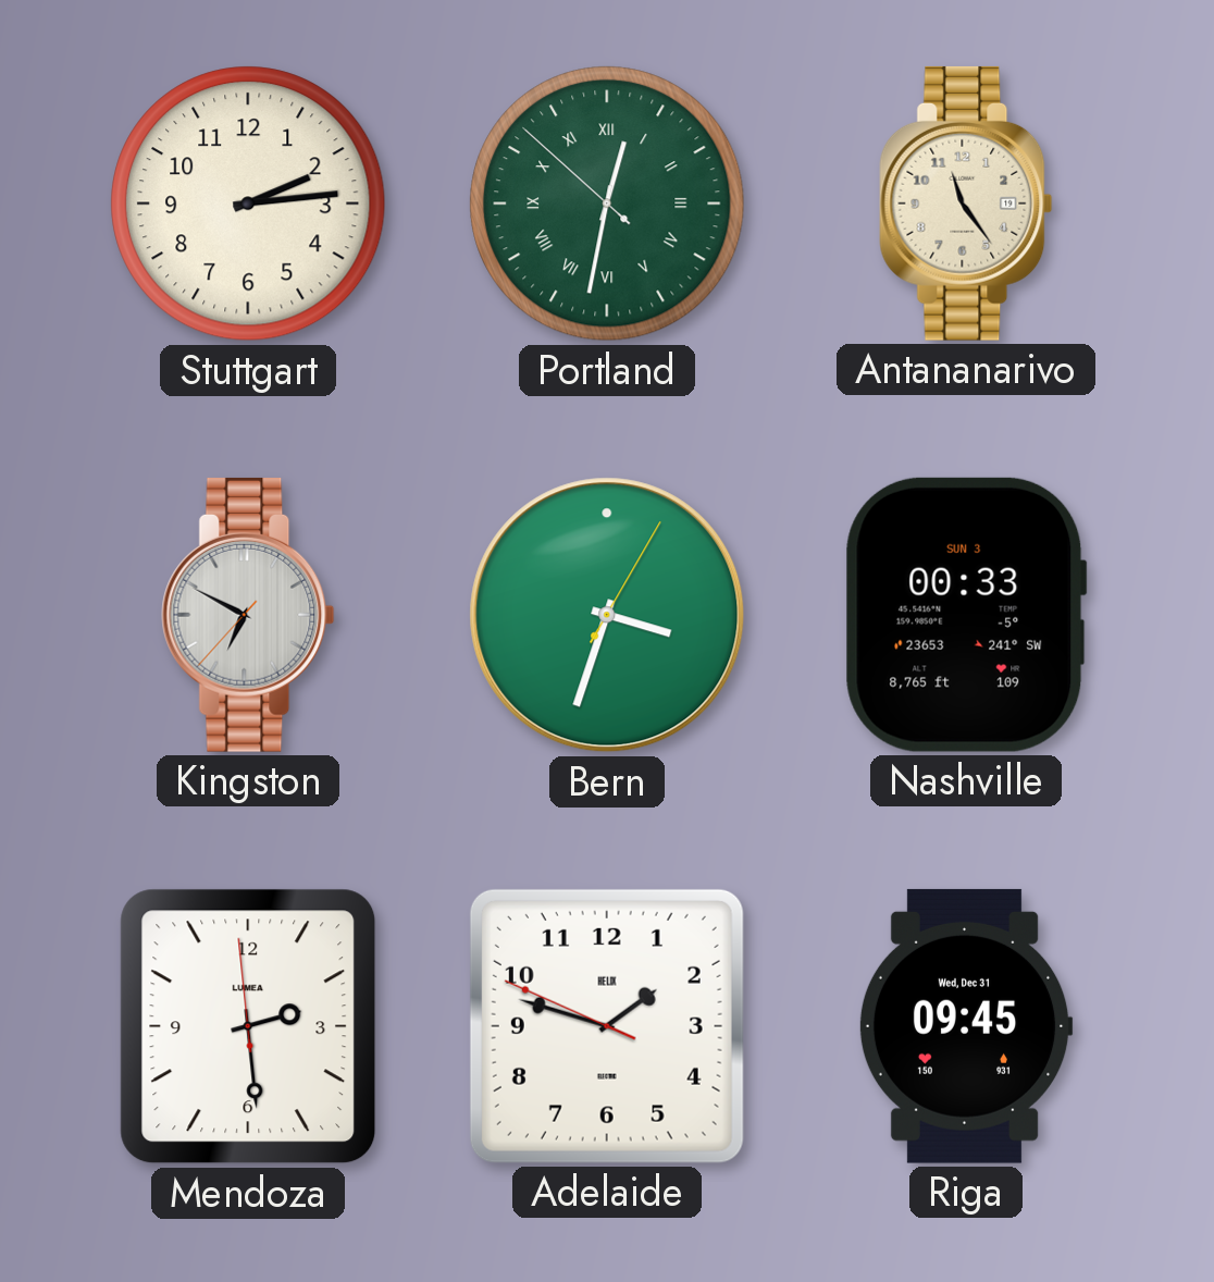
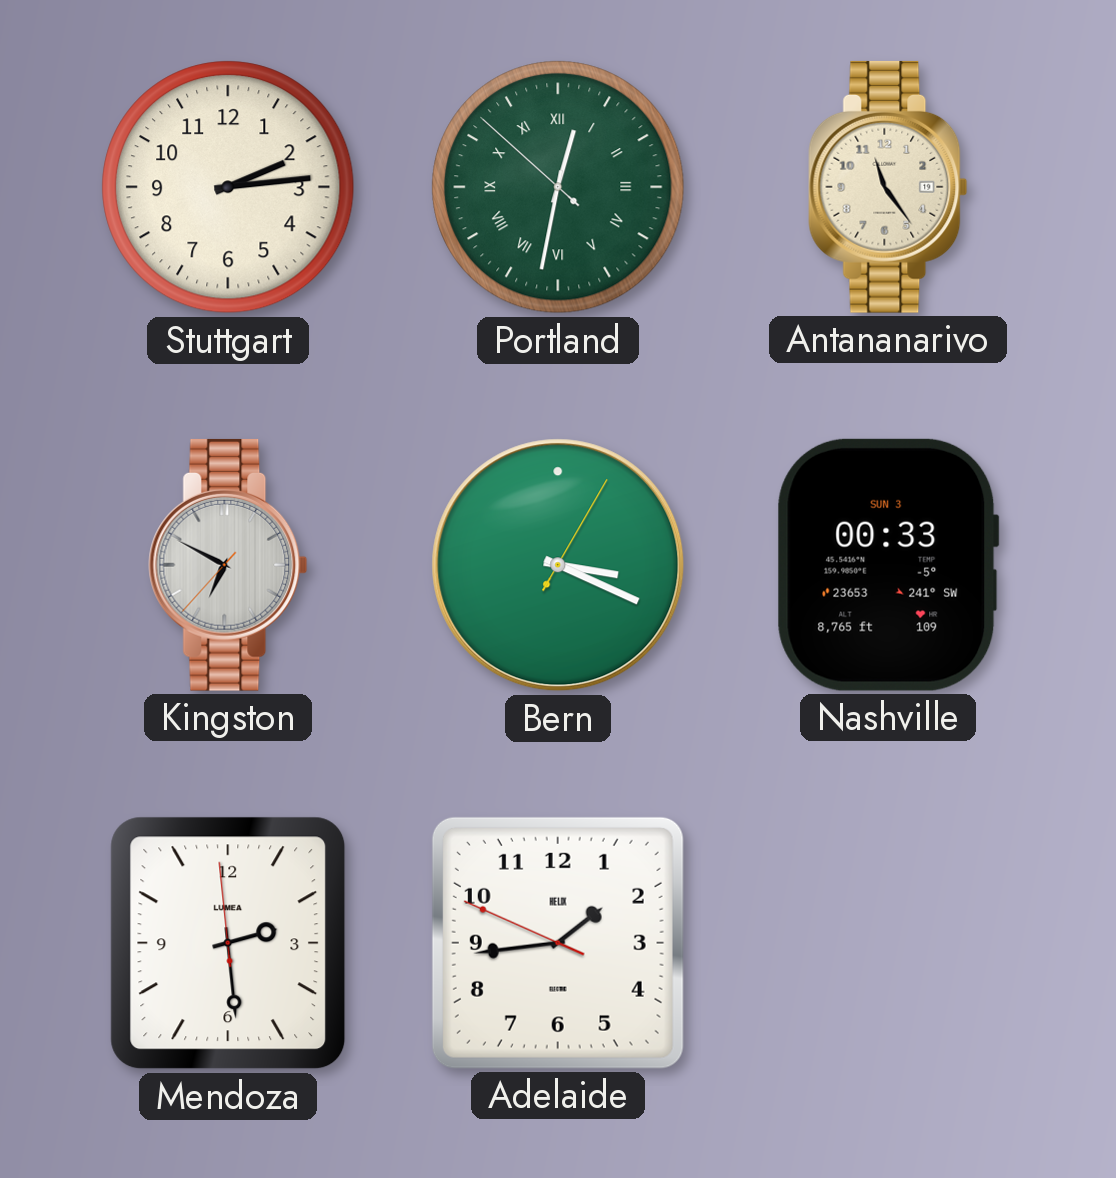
Bern: 3:33 -> 3:19 (558, 565)
Adelaide: 1:47 -> 1:43 (558, 943)
Riga: 09:45 -> none (966, 1026)
